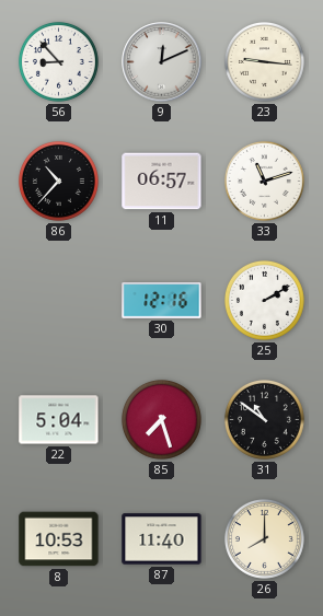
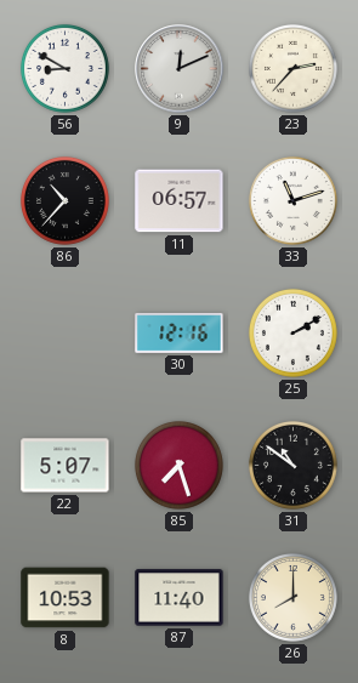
56: 8:53 -> 8:50 (64, 68)
23: 9:16 -> 2:37 (292, 68)
22: 5:04 -> 5:07 (66, 466)
